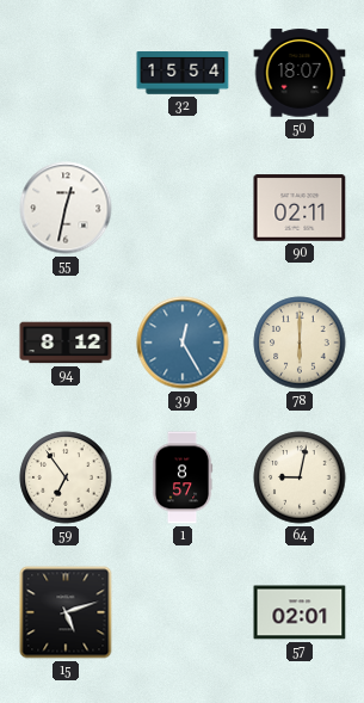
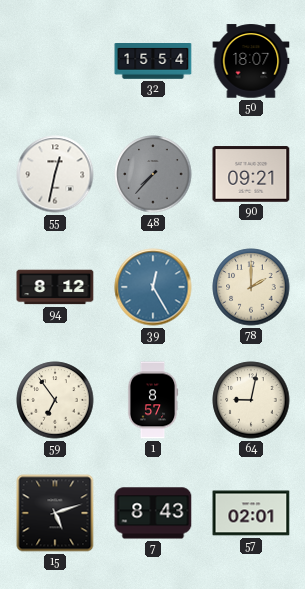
48: none -> 7:37 (153, 174)
90: 02:11 -> 09:21 (251, 174)
78: 6:00 -> 2:00 (251, 287)
7: none -> 8:43 (153, 513)
